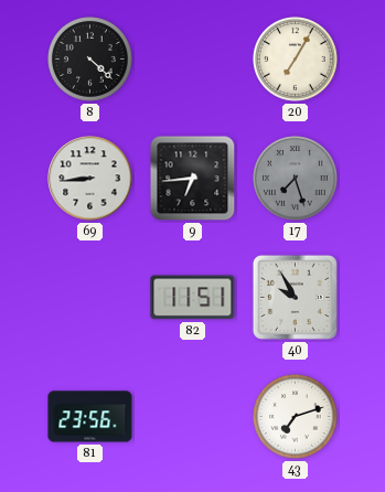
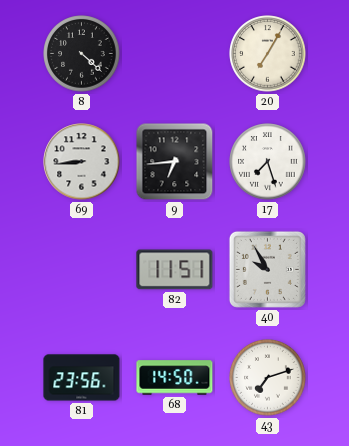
17 dial: grey -> white (268, 162)
68: none -> 14:50 (175, 378)
